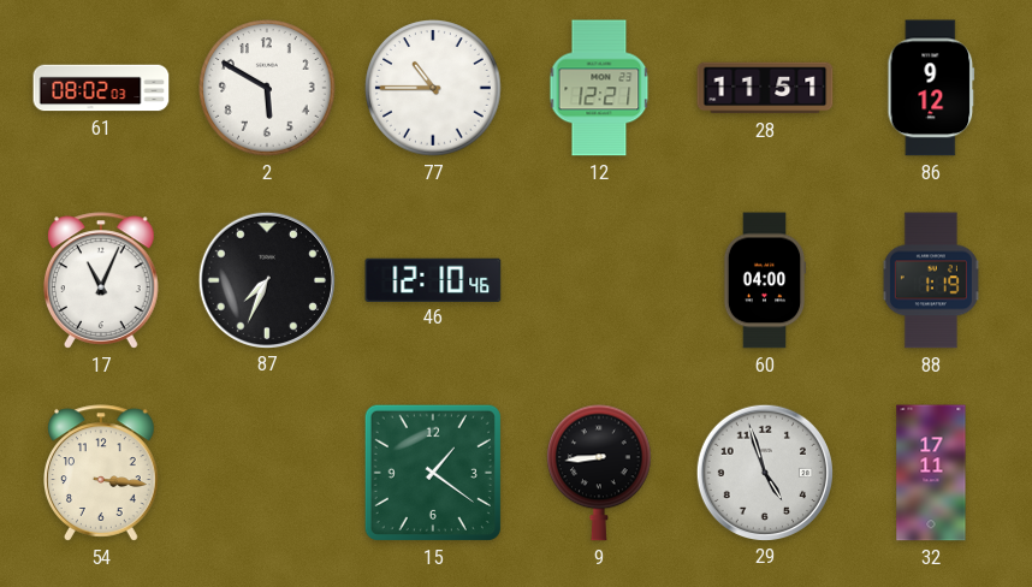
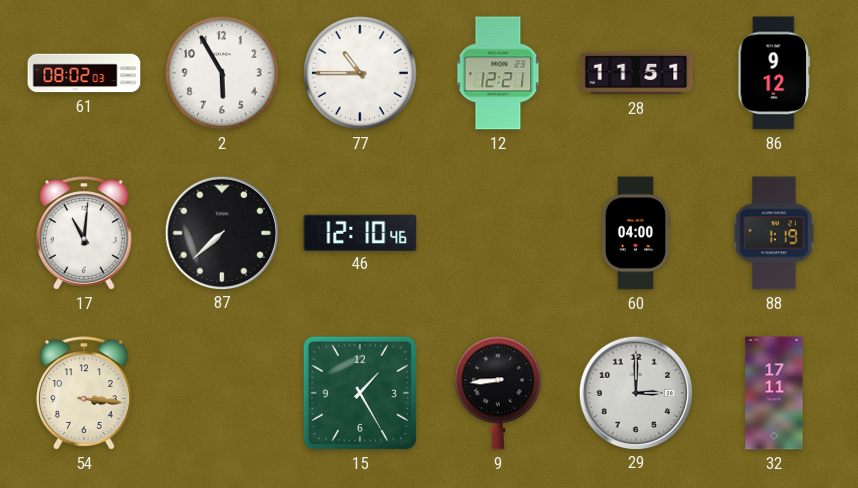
2: 5:50 -> 5:55 (222, 73)
17: 11:04 -> 11:01 (84, 233)
87: 7:34 -> 7:38 (221, 232)
15: 1:21 -> 1:25 (360, 393)
29: 4:57 -> 3:00 (635, 392)
